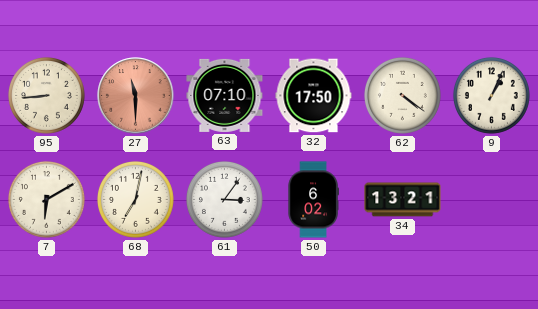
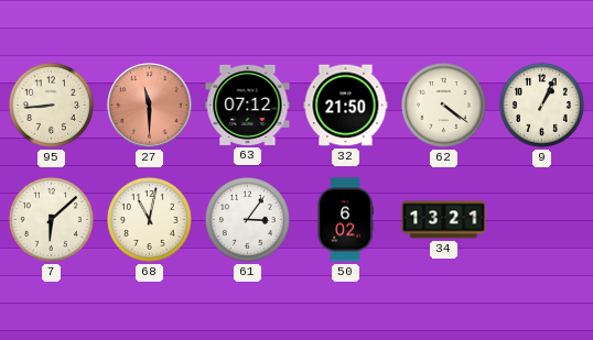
63: 07:10 -> 07:12 (248, 105)
32: 17:50 -> 21:50 (346, 106)
7: 6:10 -> 6:08 (51, 219)
68: 7:02 -> 11:02 (149, 219)
